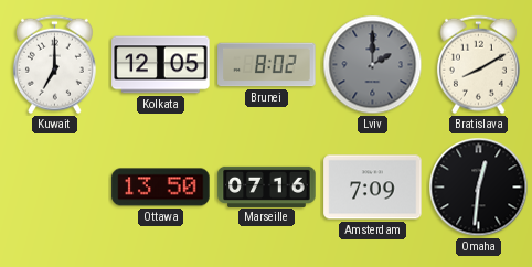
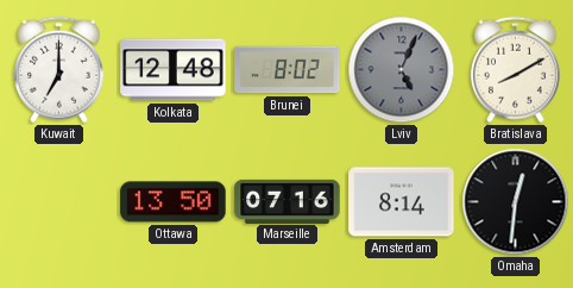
Kolkata: 12:05 -> 12:48 (174, 70)
Lviv: 2:00 -> 5:04 (402, 70)
Amsterdam: 7:09 -> 8:14 (402, 202)
